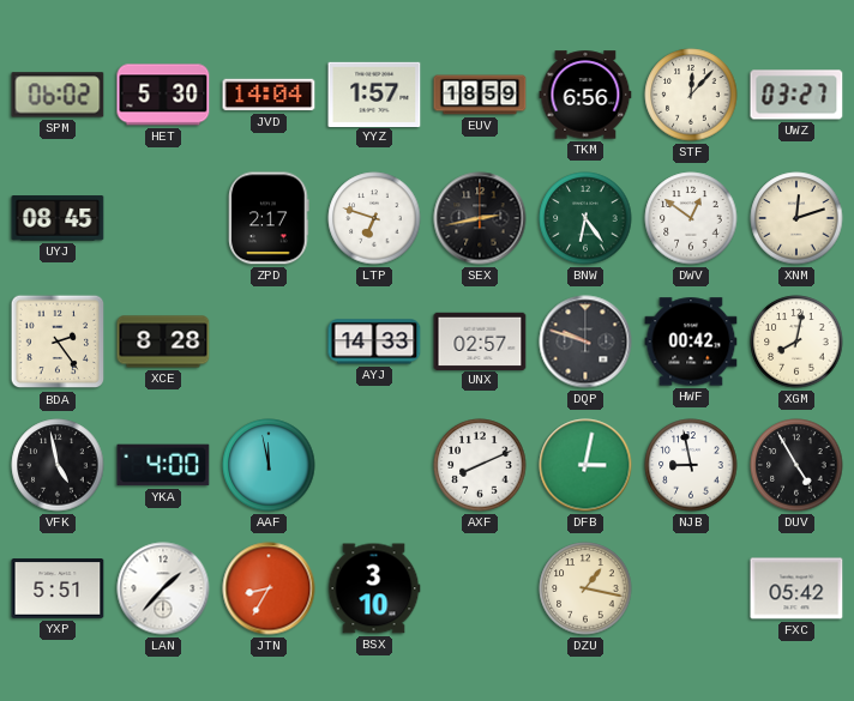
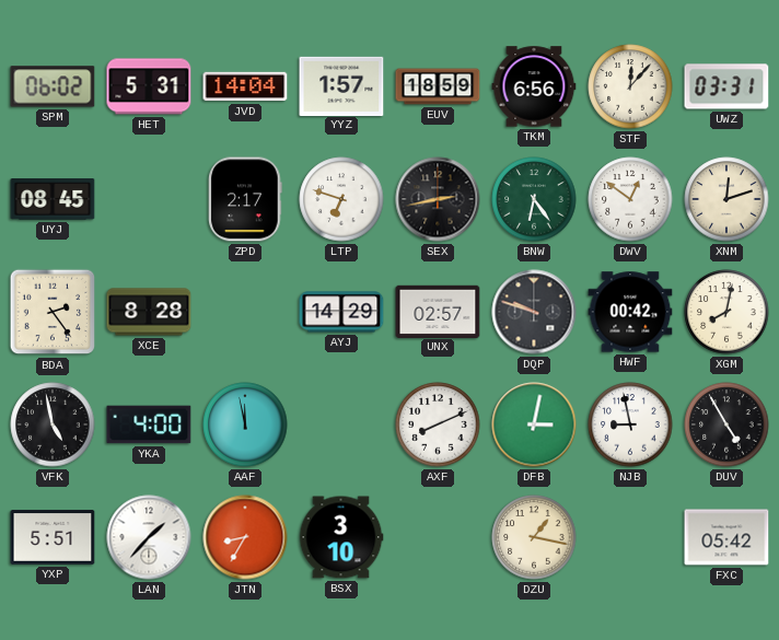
HET: 5:30 -> 5:31 (149, 86)
UWZ: 03:27 -> 03:31 (726, 86)
AYJ: 14:33 -> 14:29 (341, 312)
